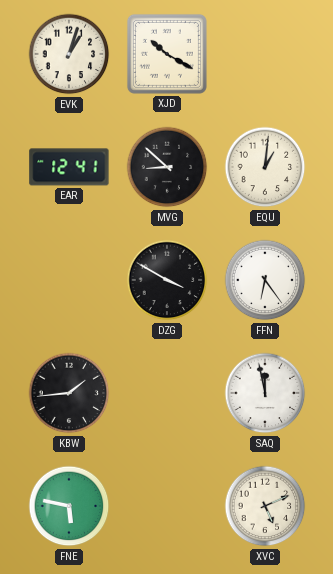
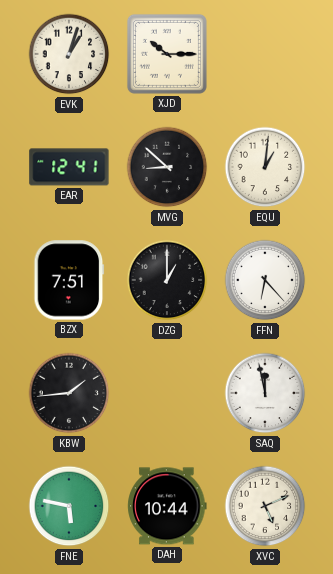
XJD: 10:20 -> 10:15 (167, 54)
BZX: none -> 7:51 (69, 280)
DZG: 3:50 -> 1:00 (167, 280)
FFN: 6:24 -> 6:23 (265, 280)
DAH: none -> 10:44 (167, 506)
